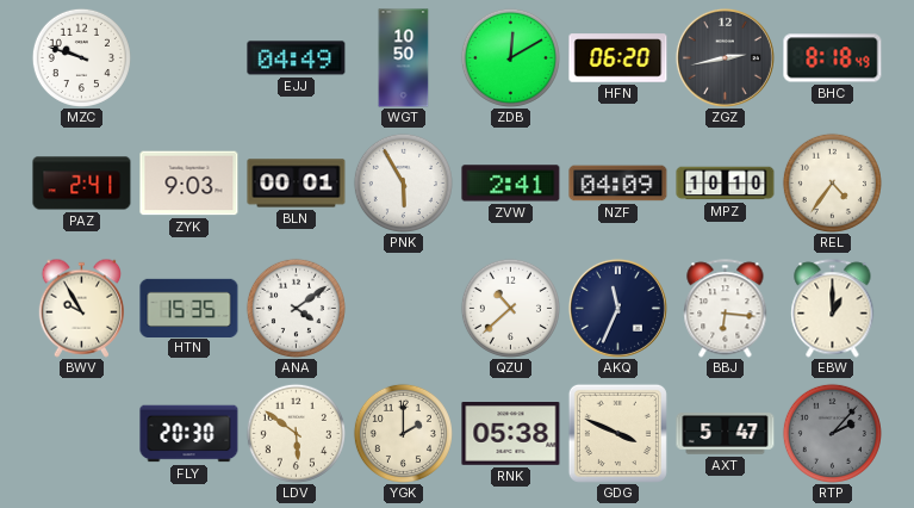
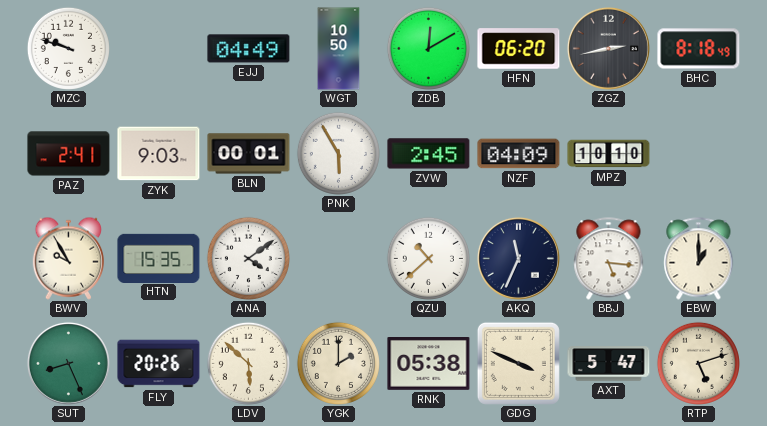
ZVW: 2:41 -> 2:45 (429, 154)
REL: 4:36 -> none (832, 182)
BBJ: 6:16 -> 5:16 (609, 259)
SUT: none -> 8:26 (68, 363)
FLY: 20:30 -> 20:26 (159, 364)
LDV: 5:51 -> 5:52 (248, 363)
RTP: 2:07 -> 5:12 (698, 363)
RTP dial: grey -> cream (698, 363)
